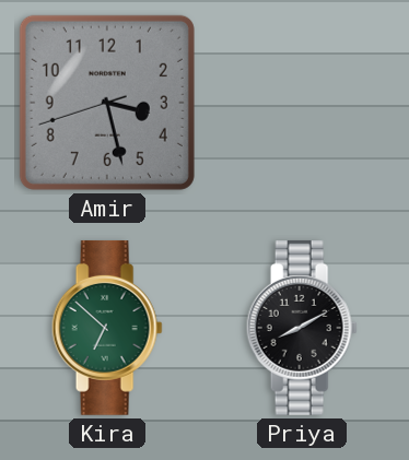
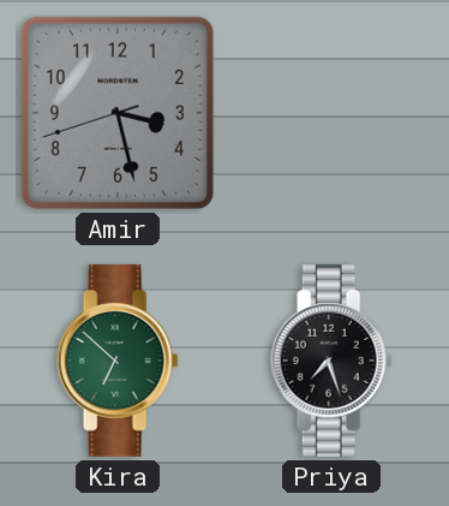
Priya: 8:10 -> 7:27 (331, 361)
